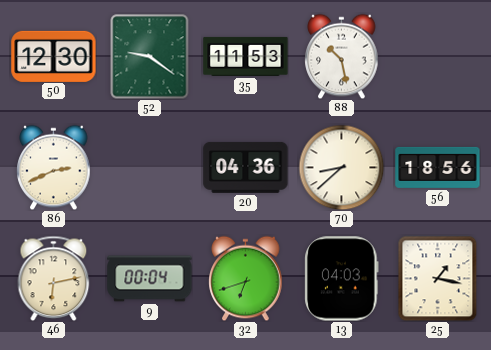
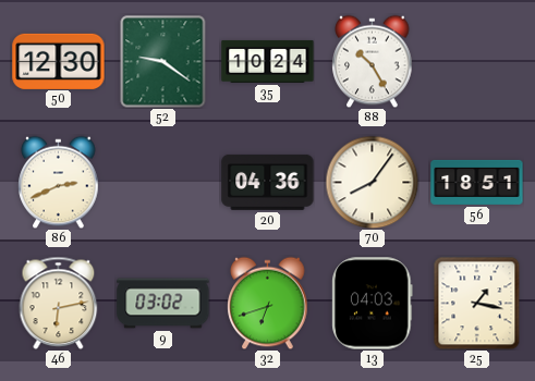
35: 11:53 -> 10:24 (268, 61)
88: 10:28 -> 10:25 (373, 61)
70: 8:38 -> 8:06 (372, 182)
56: 18:56 -> 18:51 (477, 182)
9: 00:04 -> 03:02 (163, 304)
